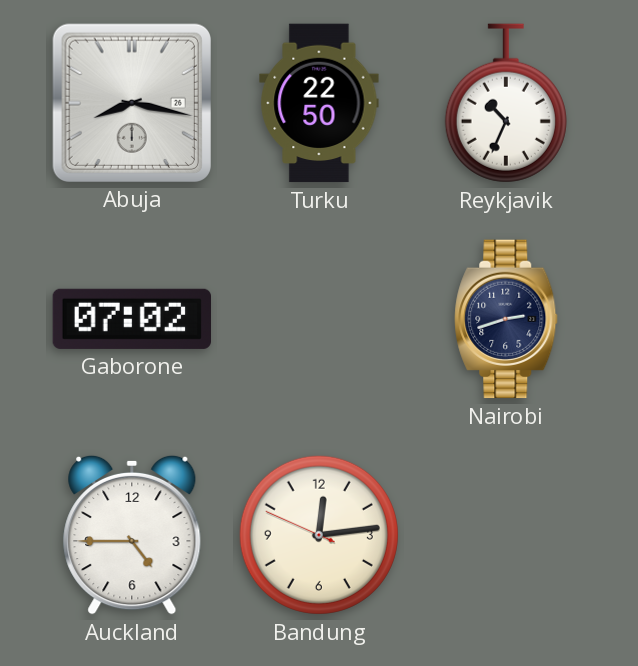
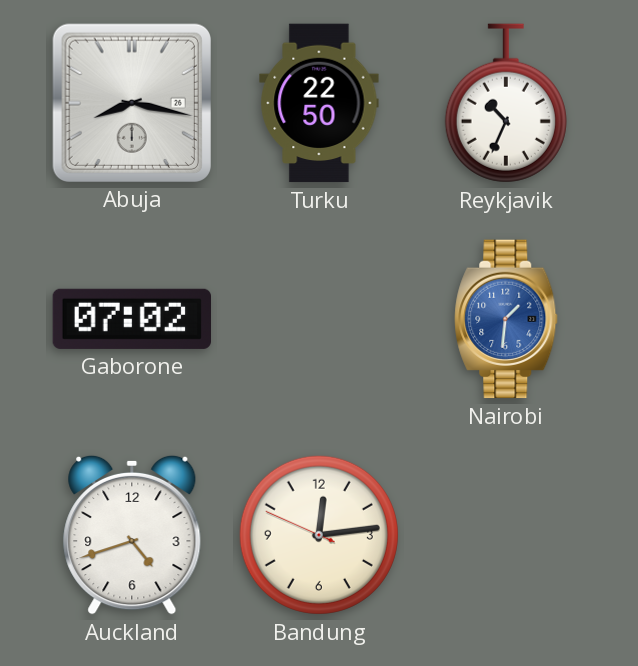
Nairobi: 2:42 -> 1:31 (506, 319)
Nairobi dial: navy -> blue (506, 319)
Auckland: 4:45 -> 4:42 (132, 535)
